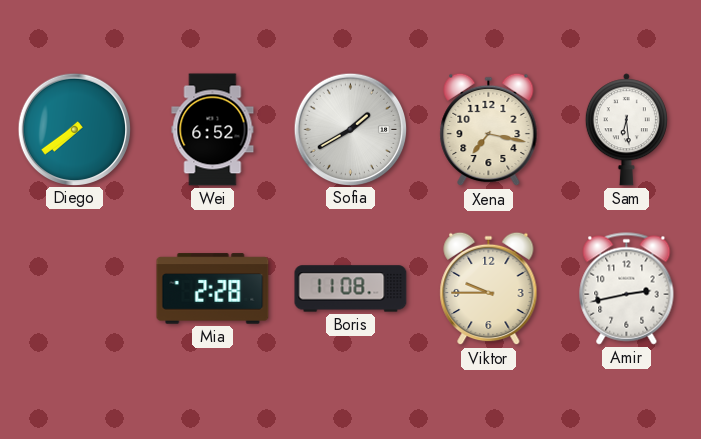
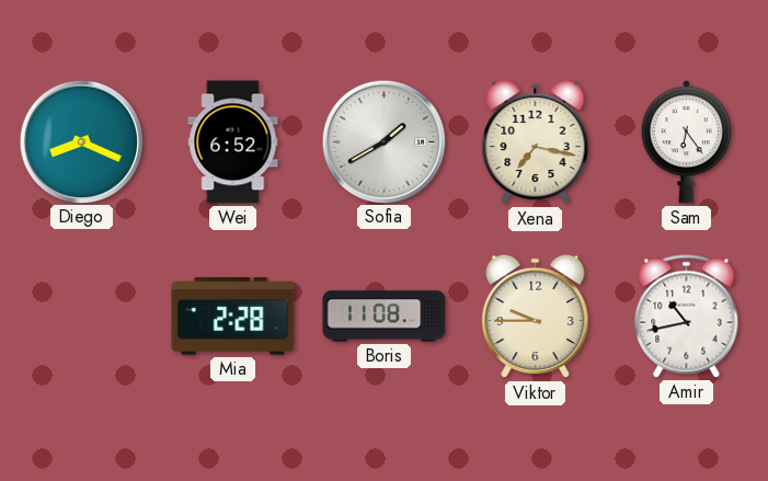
Diego: 7:39 -> 8:19 (81, 141)
Sam: 6:29 -> 6:24 (686, 142)
Amir: 2:43 -> 10:43 (687, 317)
